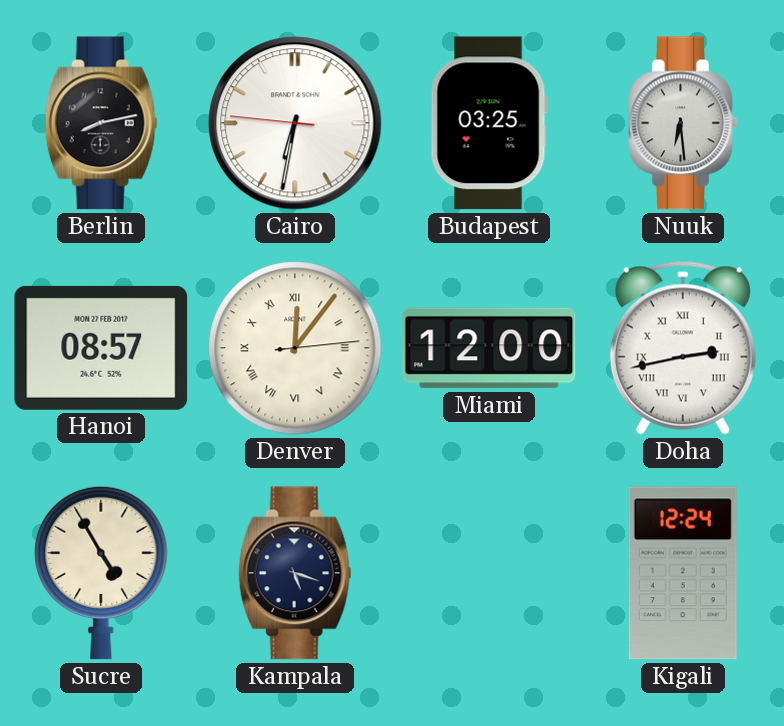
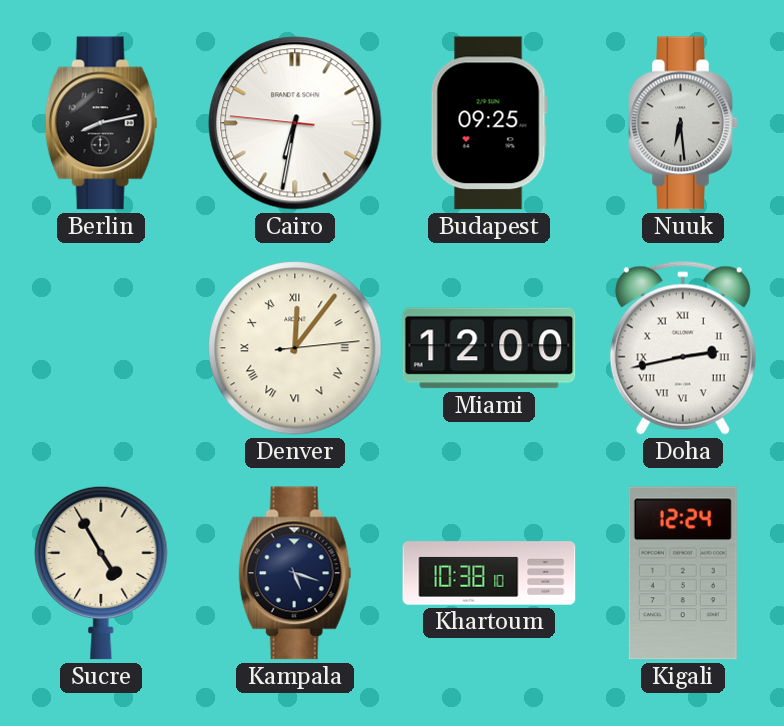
Budapest: 03:25 -> 09:25 (489, 123)
Hanoi: 08:57 -> none (101, 348)
Khartoum: none -> 10:38 (489, 573)
